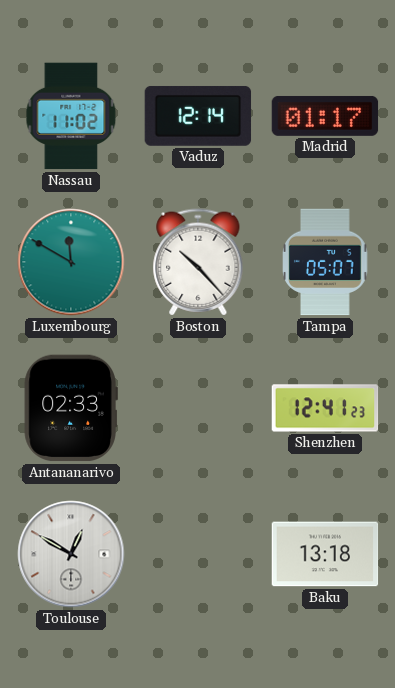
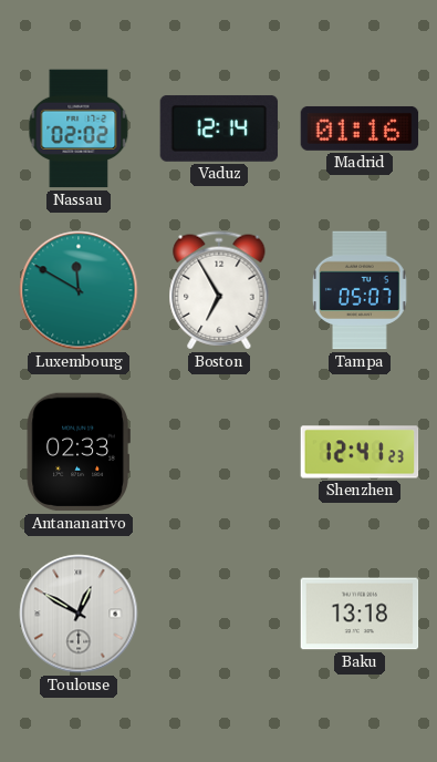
Nassau: 11:02 -> 02:02 (79, 128)
Madrid: 01:17 -> 01:16 (360, 128)
Boston: 10:23 -> 6:55 (219, 290)
